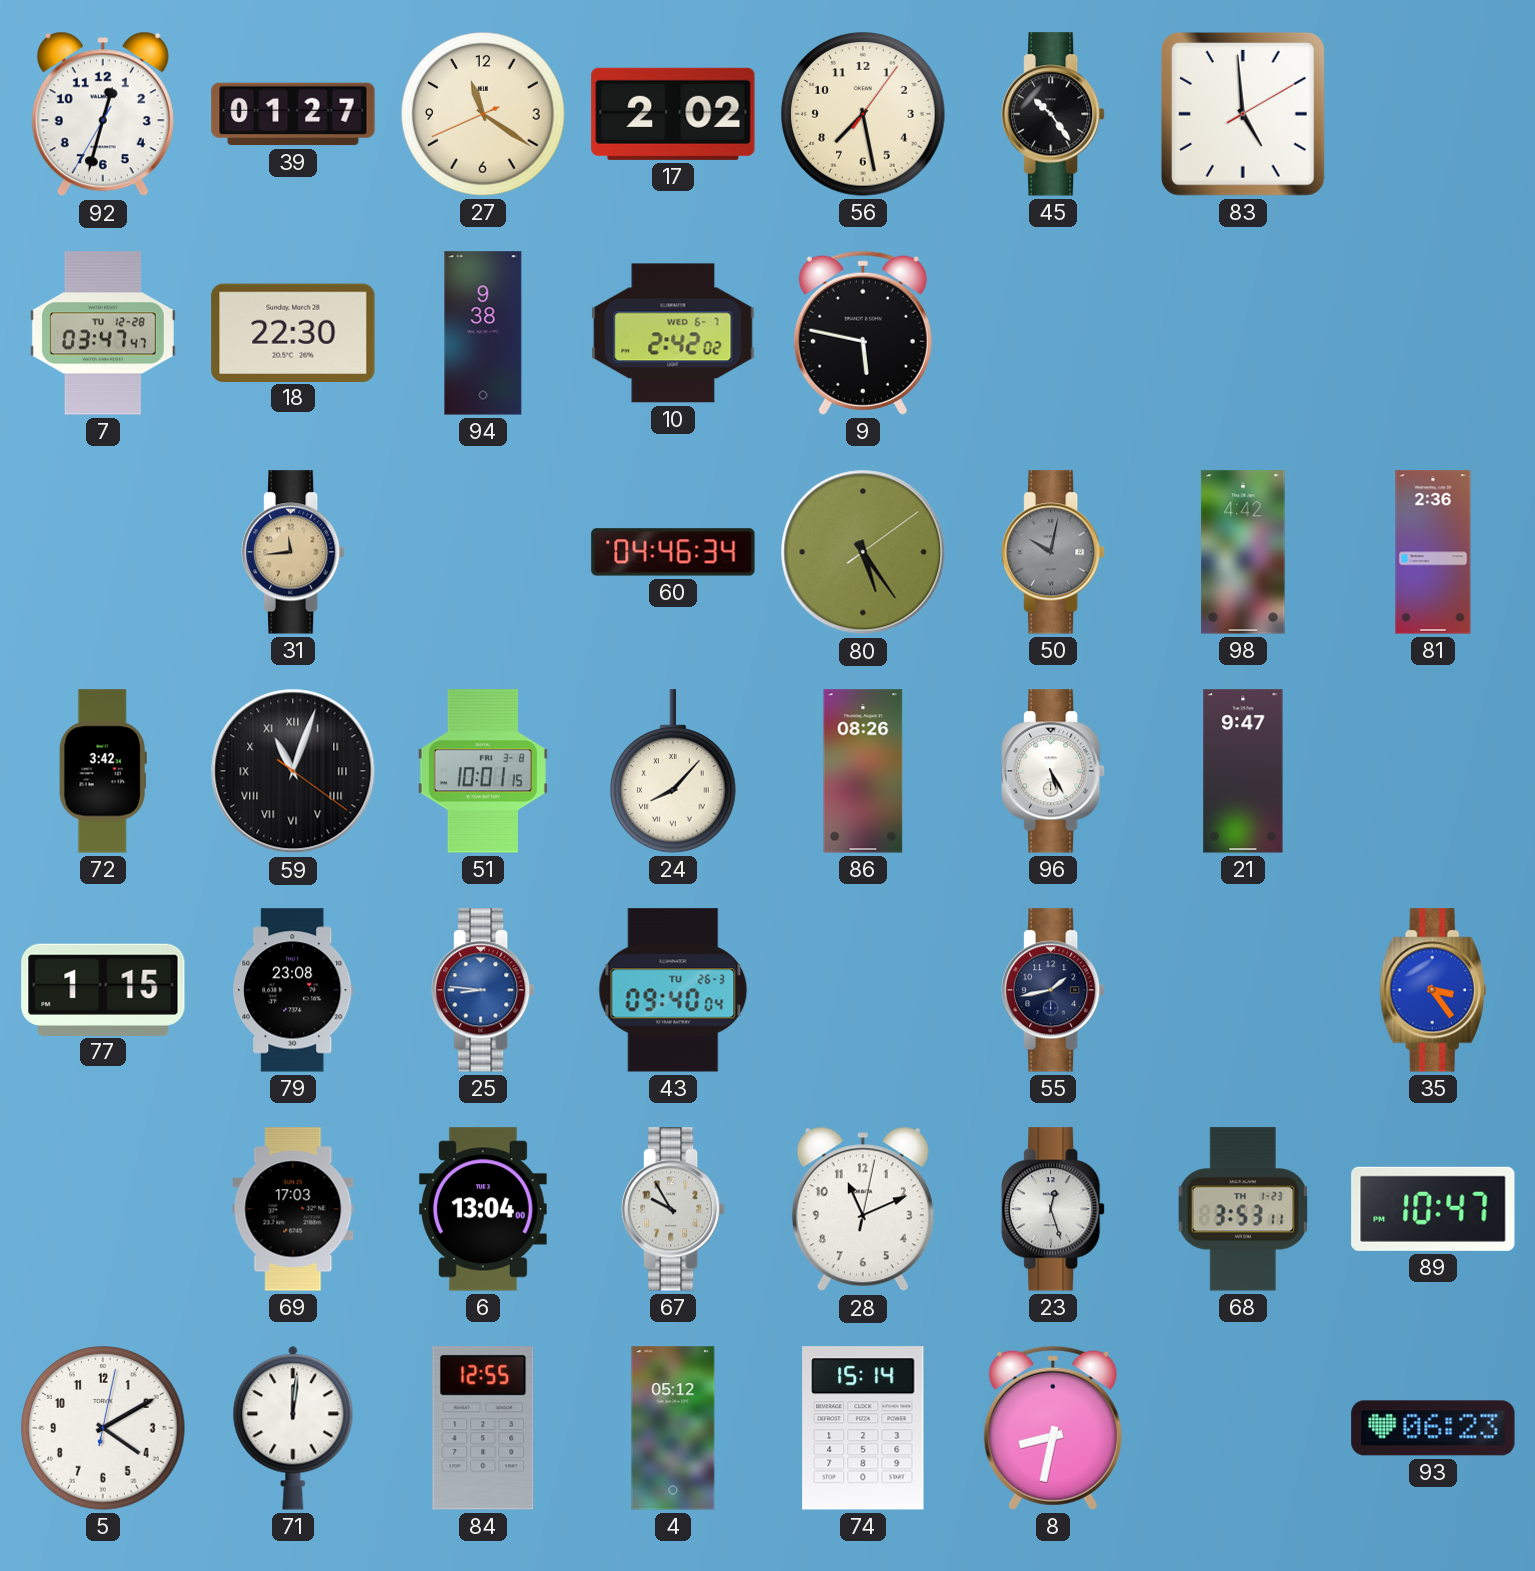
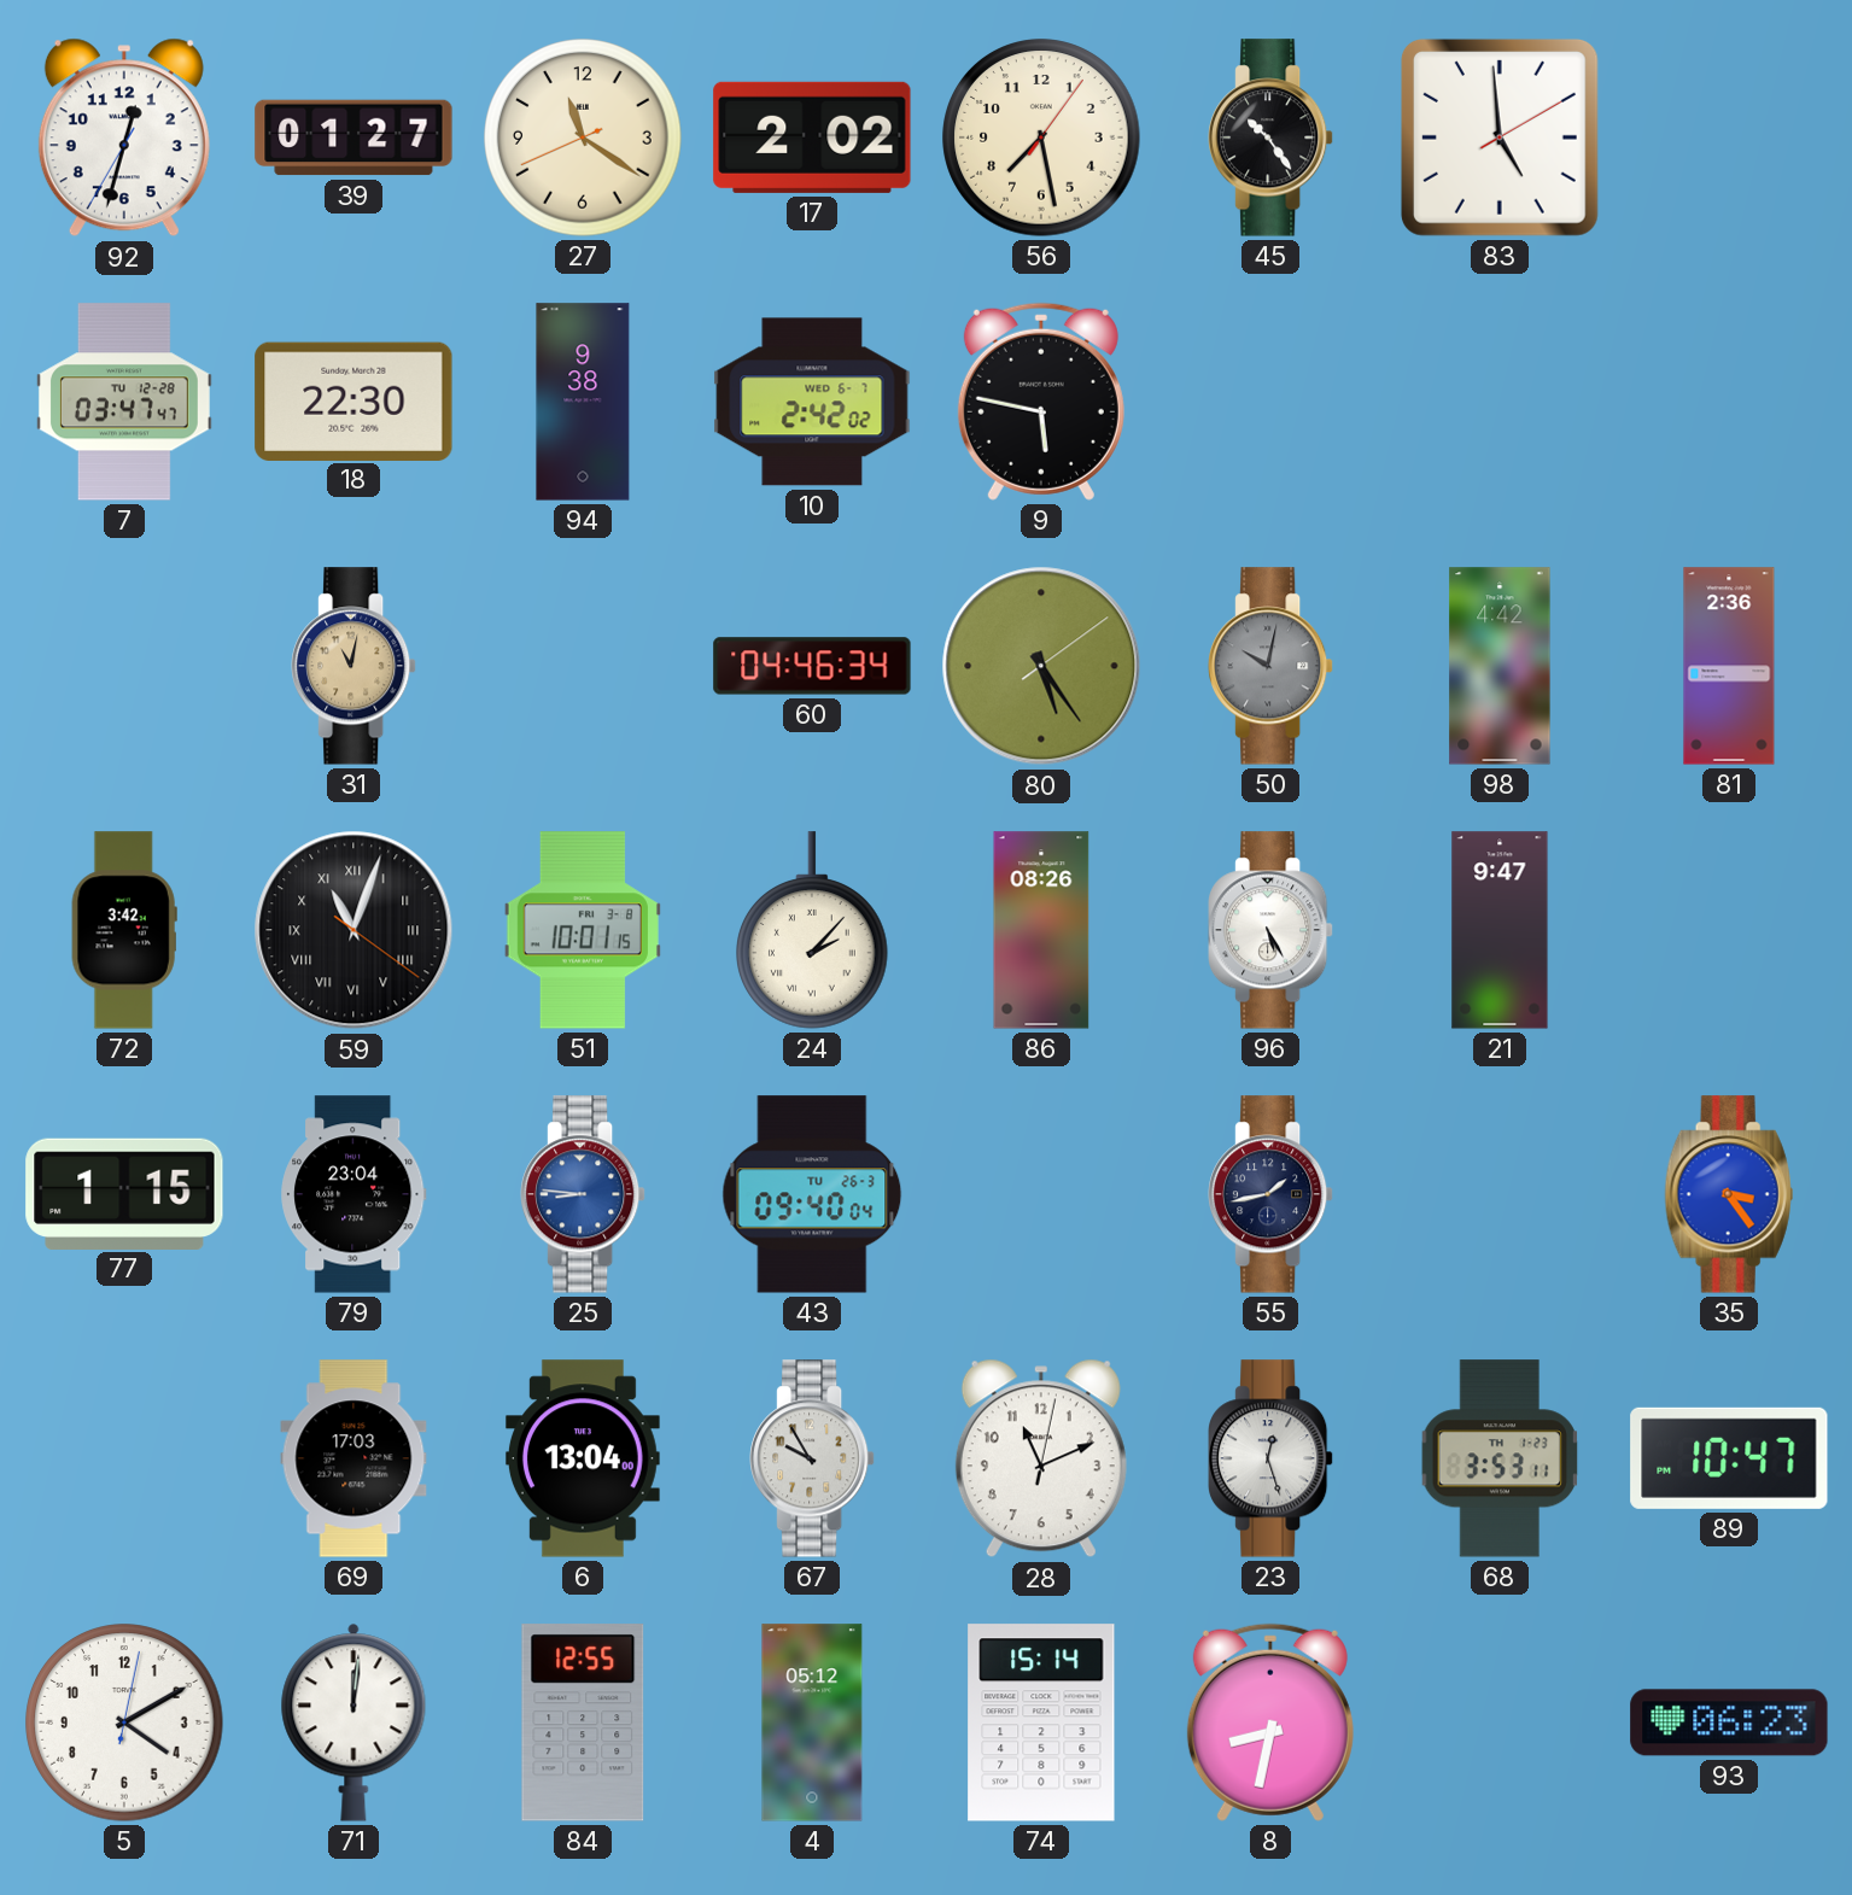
31: 11:44 -> 11:02 (355, 666)
24: 8:07 -> 2:07 (813, 930)
79: 23:08 -> 23:04 (355, 1194)
